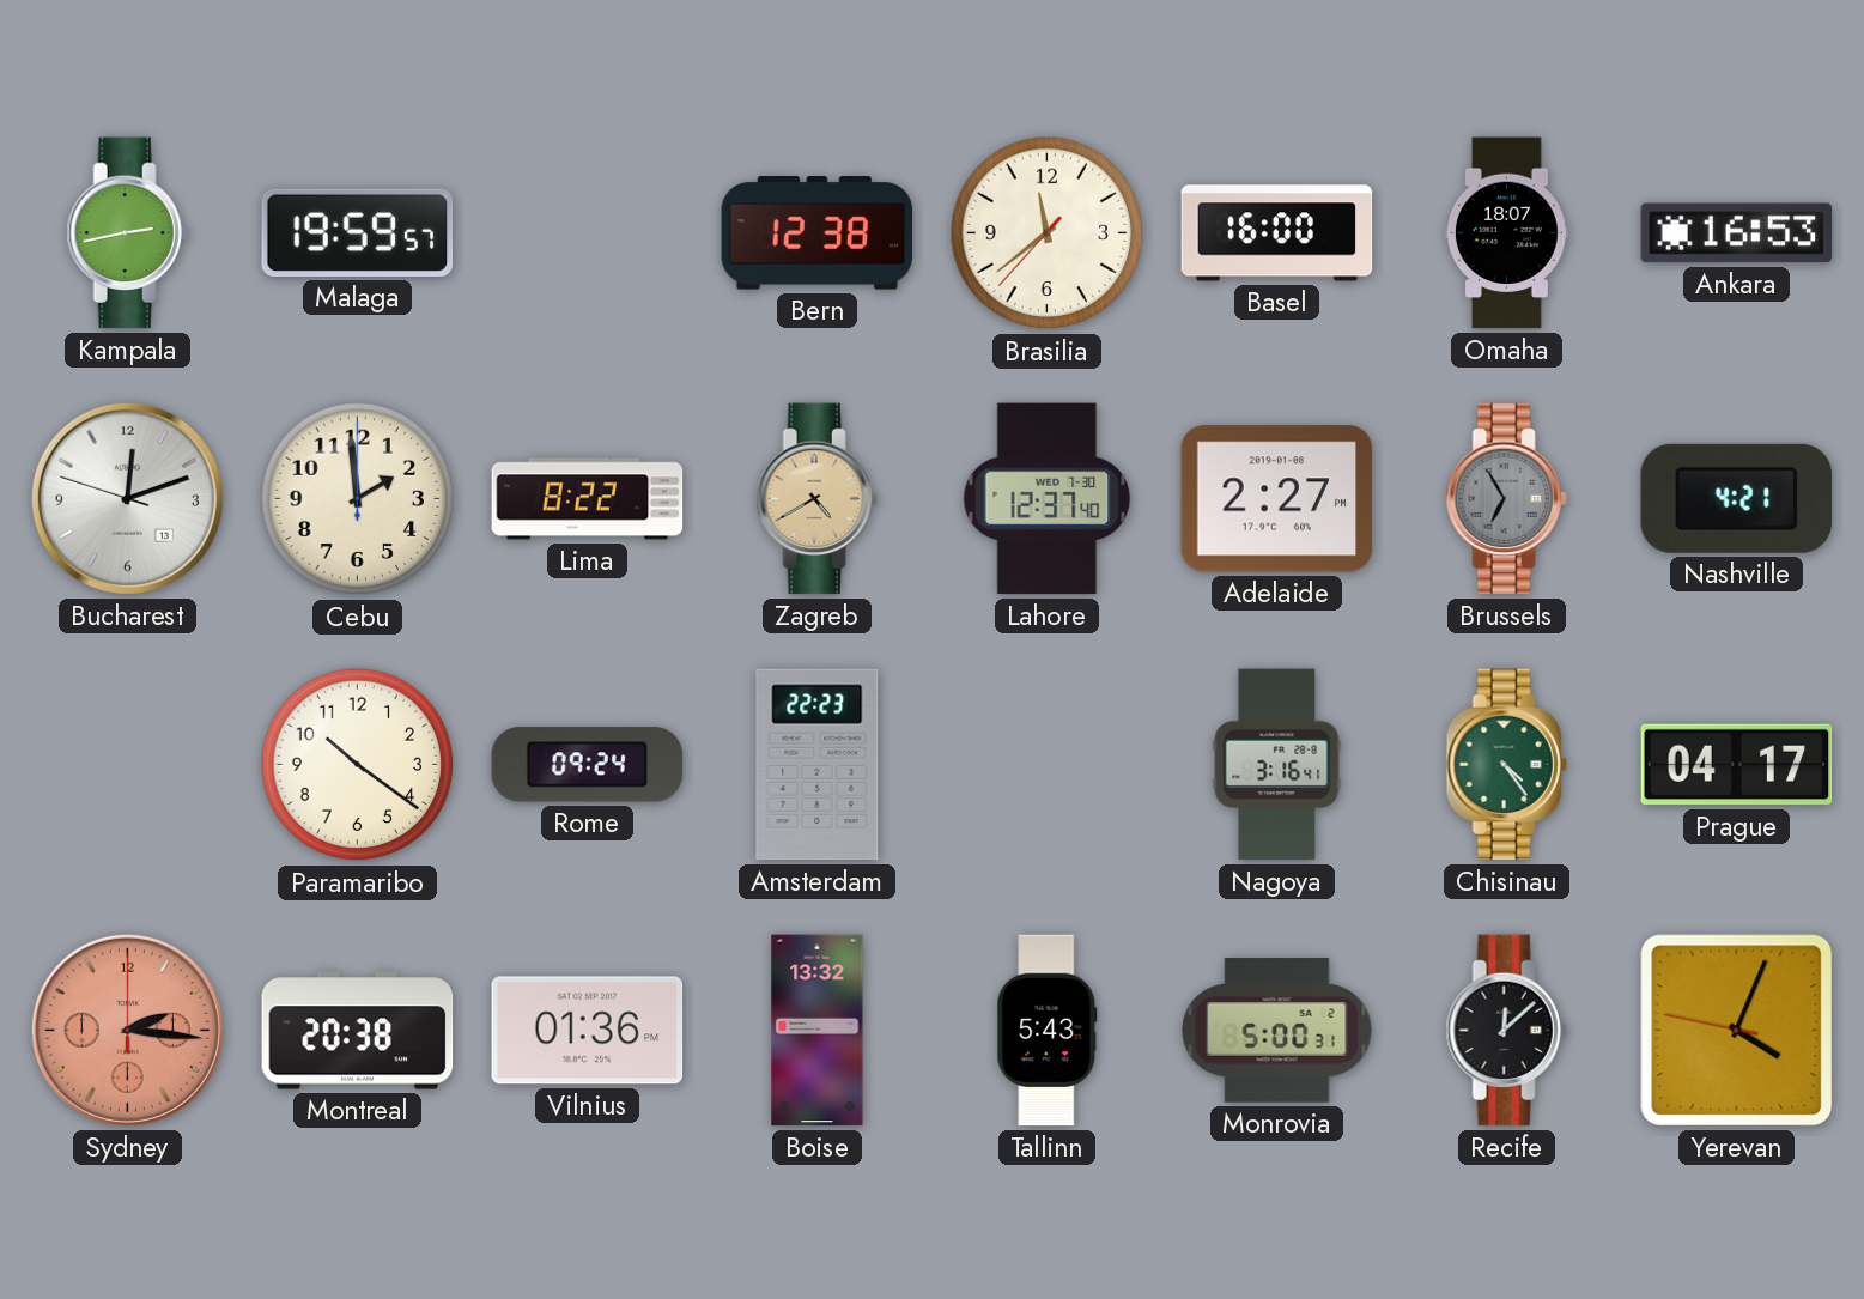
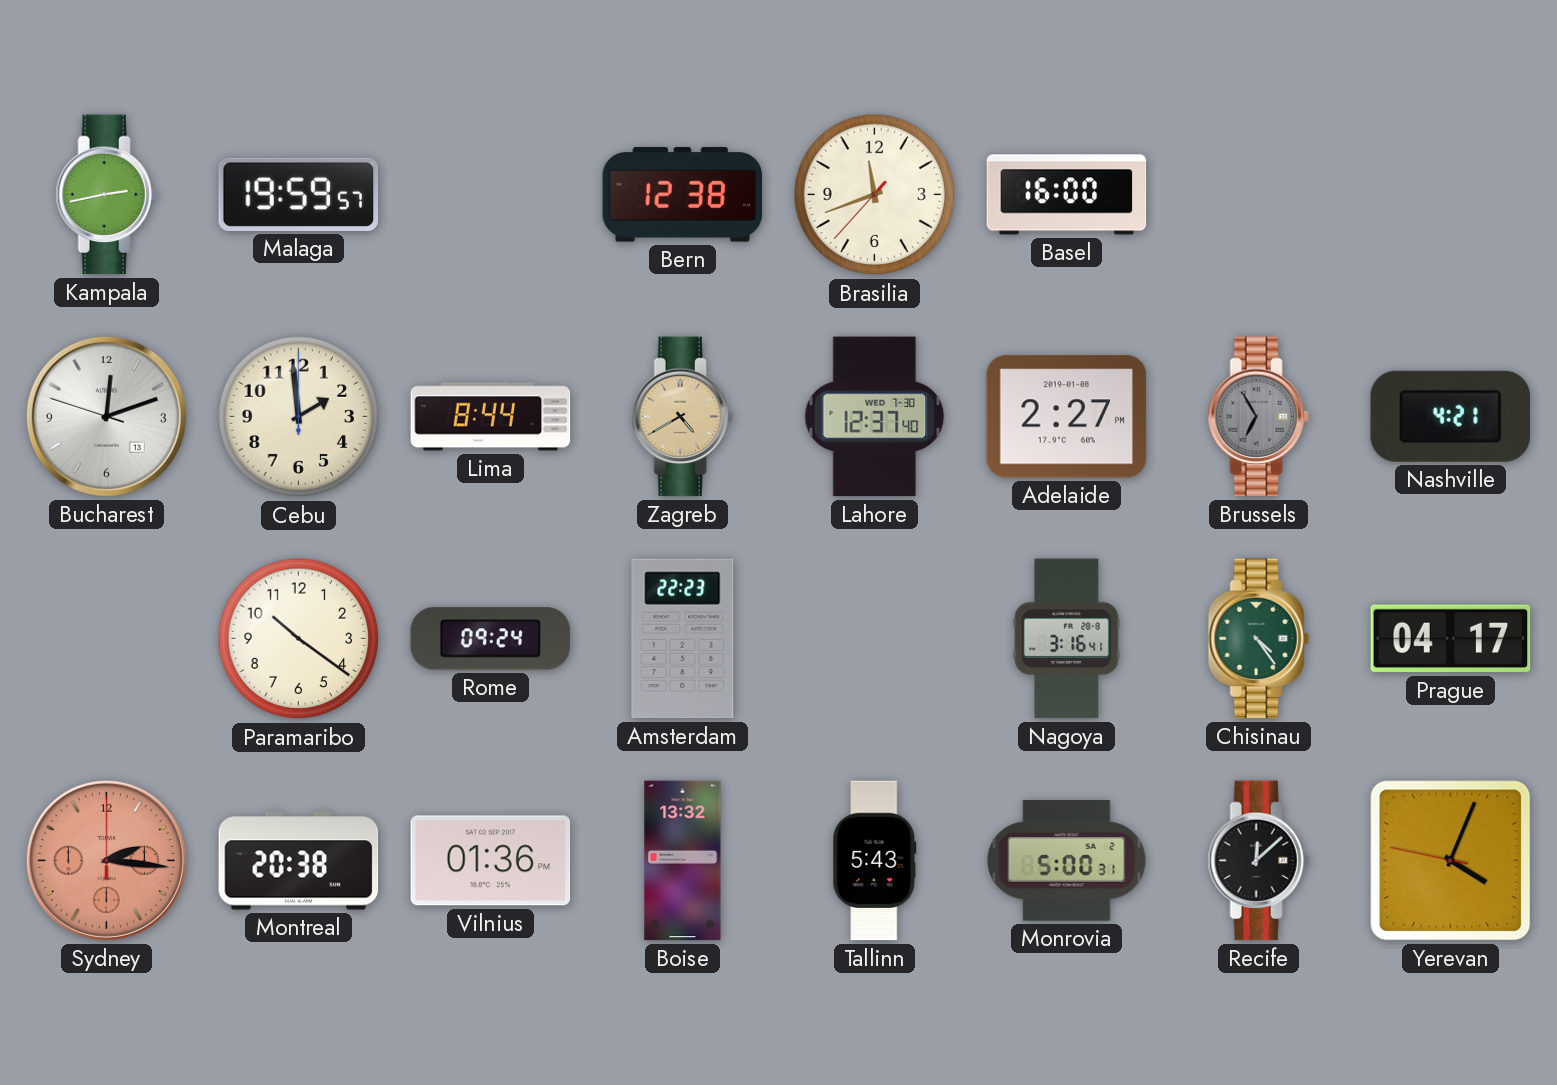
Brasilia: 11:38 -> 11:41 (875, 195)
Omaha: 18:07 -> none (1506, 233)
Ankara: 16:53 -> none (1737, 233)
Lima: 8:22 -> 8:44 (491, 417)
